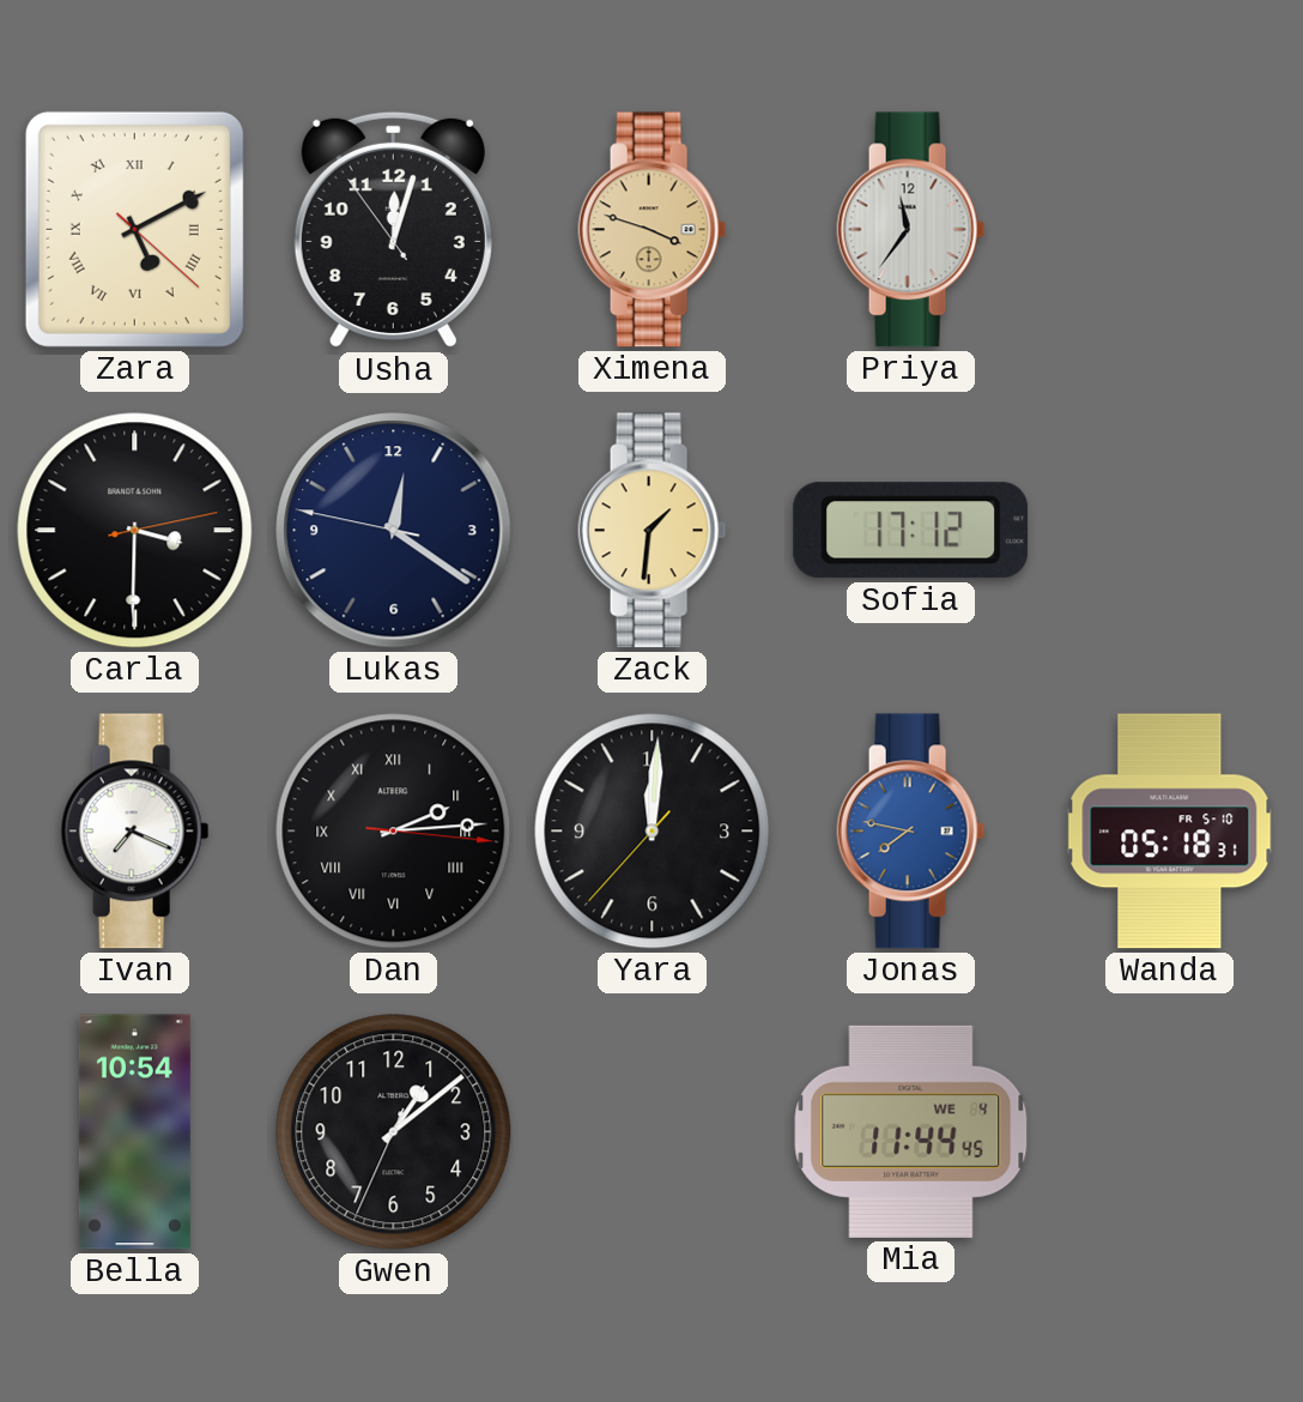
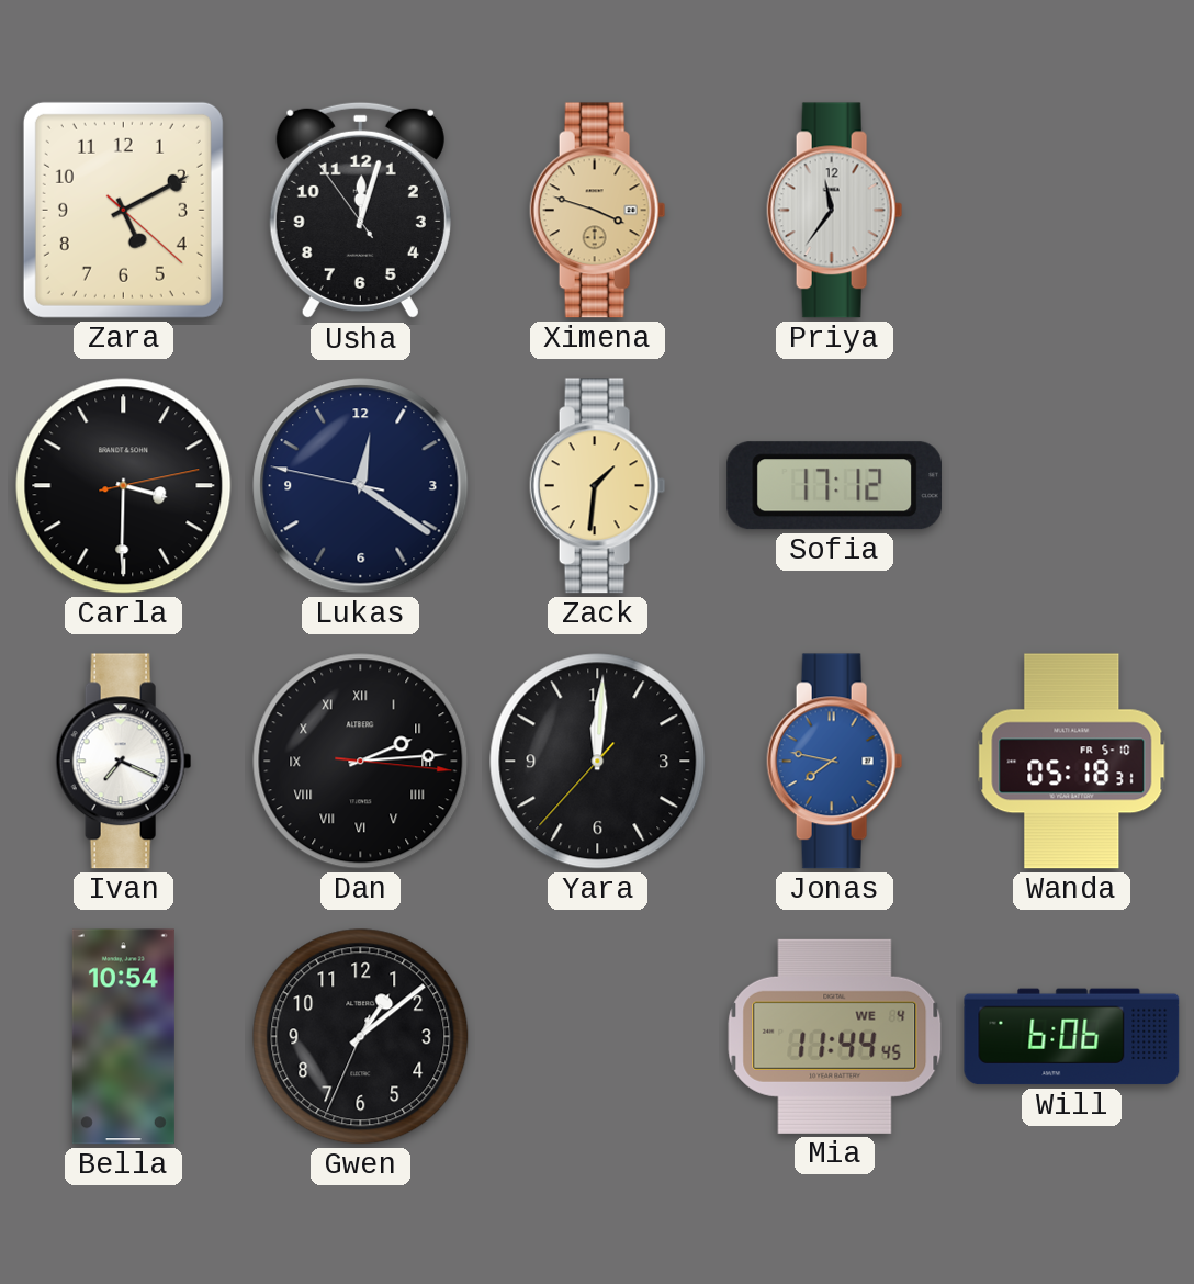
Zara numerals: Roman -> Arabic (123, 210)
Will: none -> 6:06 (1072, 1037)
